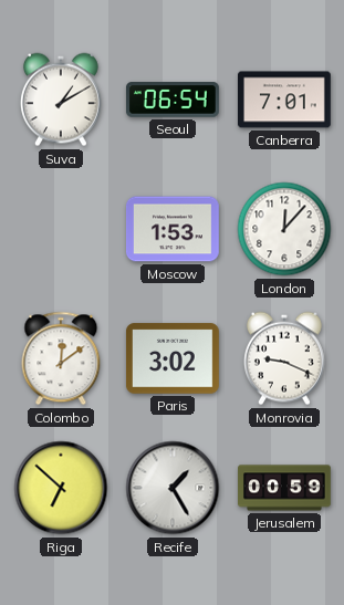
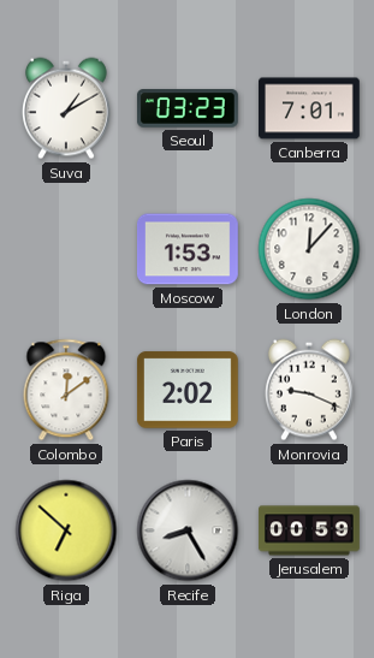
Seoul: 06:54 -> 03:23 (188, 108)
Paris: 3:02 -> 2:02 (188, 390)
Recife: 1:25 -> 8:25 (188, 530)
